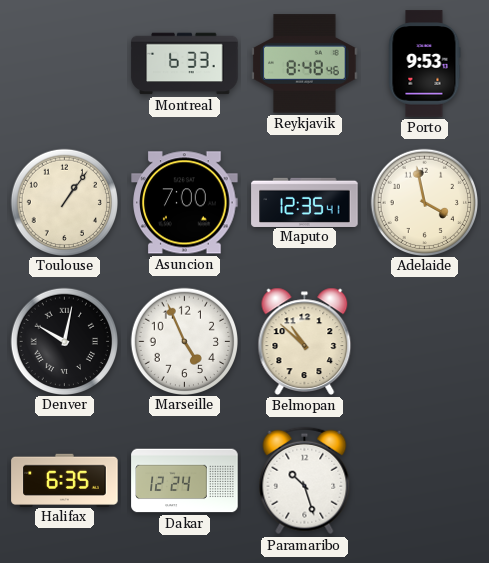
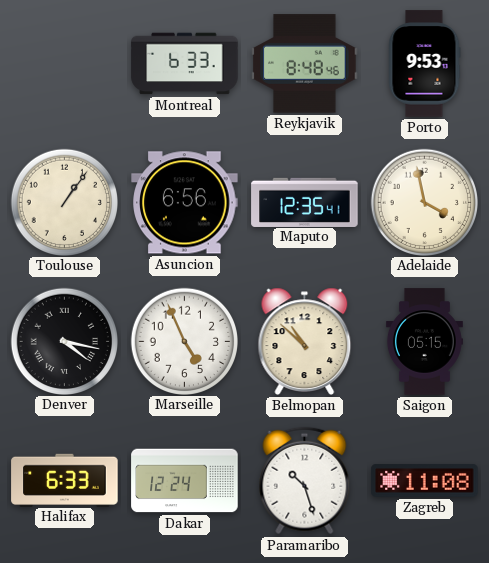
Asuncion: 7:00 -> 6:56 (185, 203)
Denver: 10:02 -> 4:17 (64, 341)
Saigon: none -> 05:15 (424, 342)
Halifax: 6:35 -> 6:33 (65, 480)
Zagreb: none -> 11:08 (425, 481)
